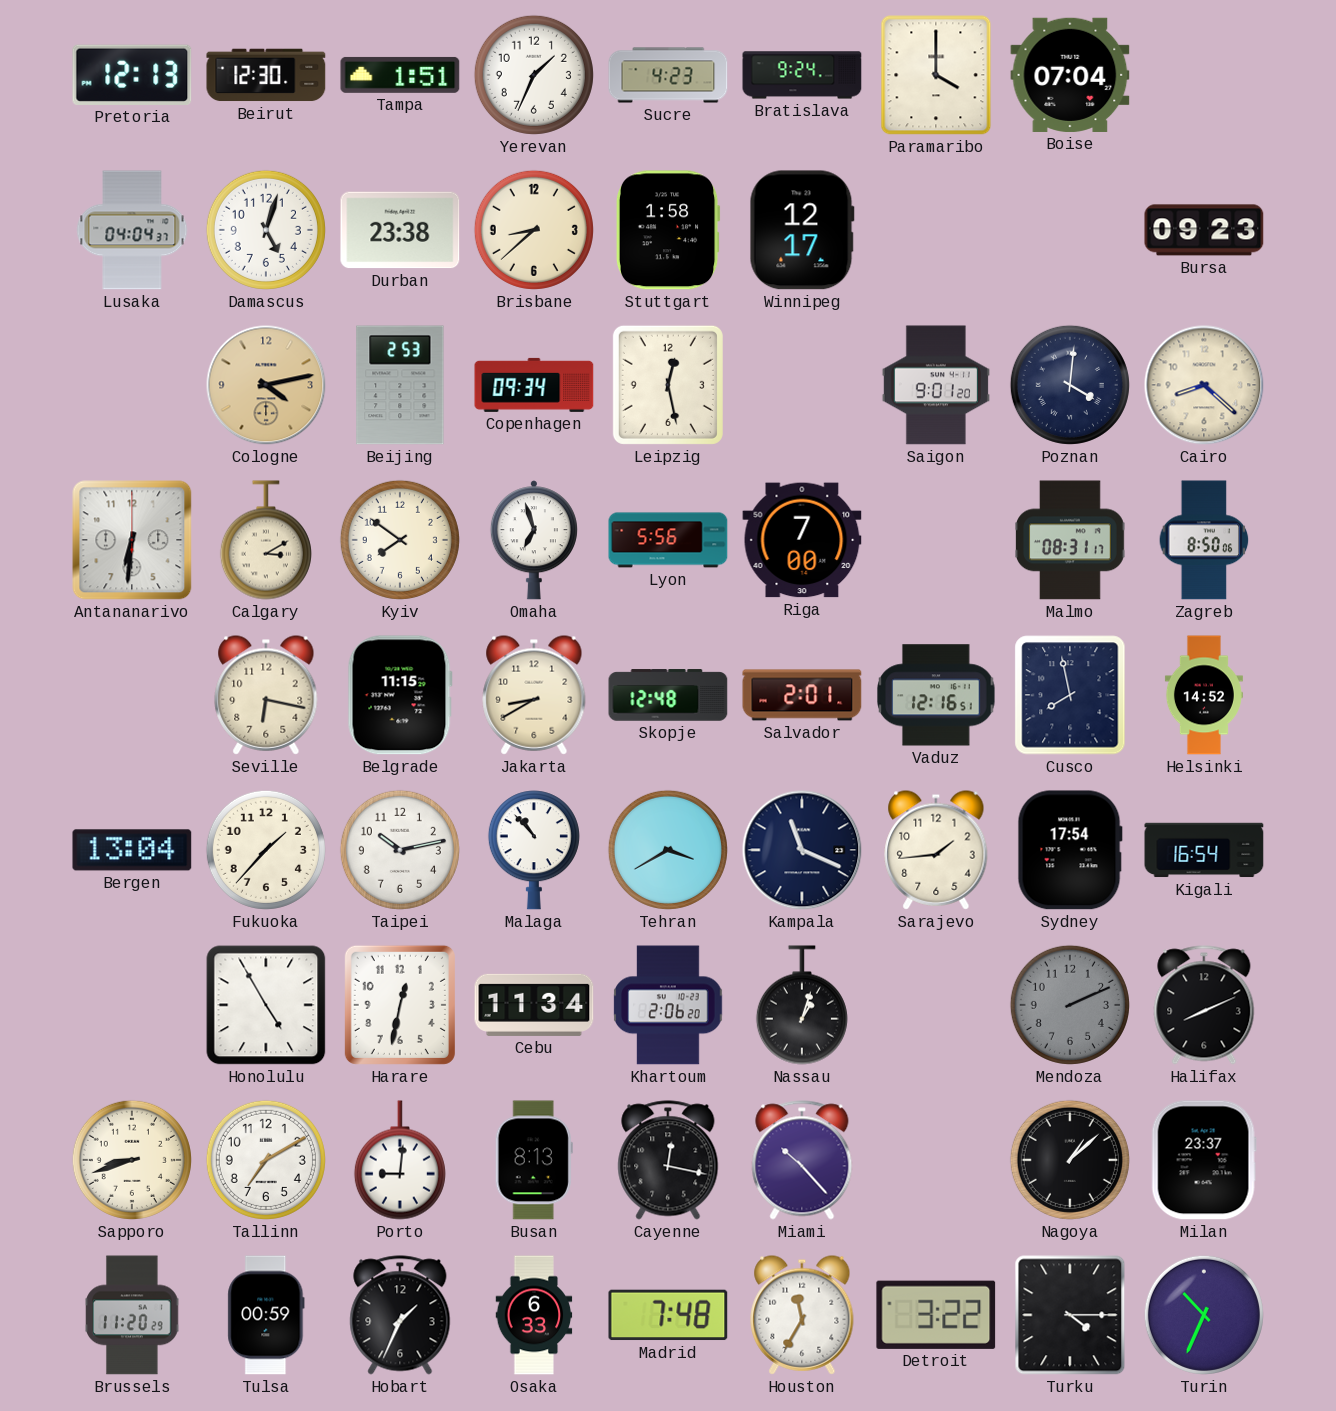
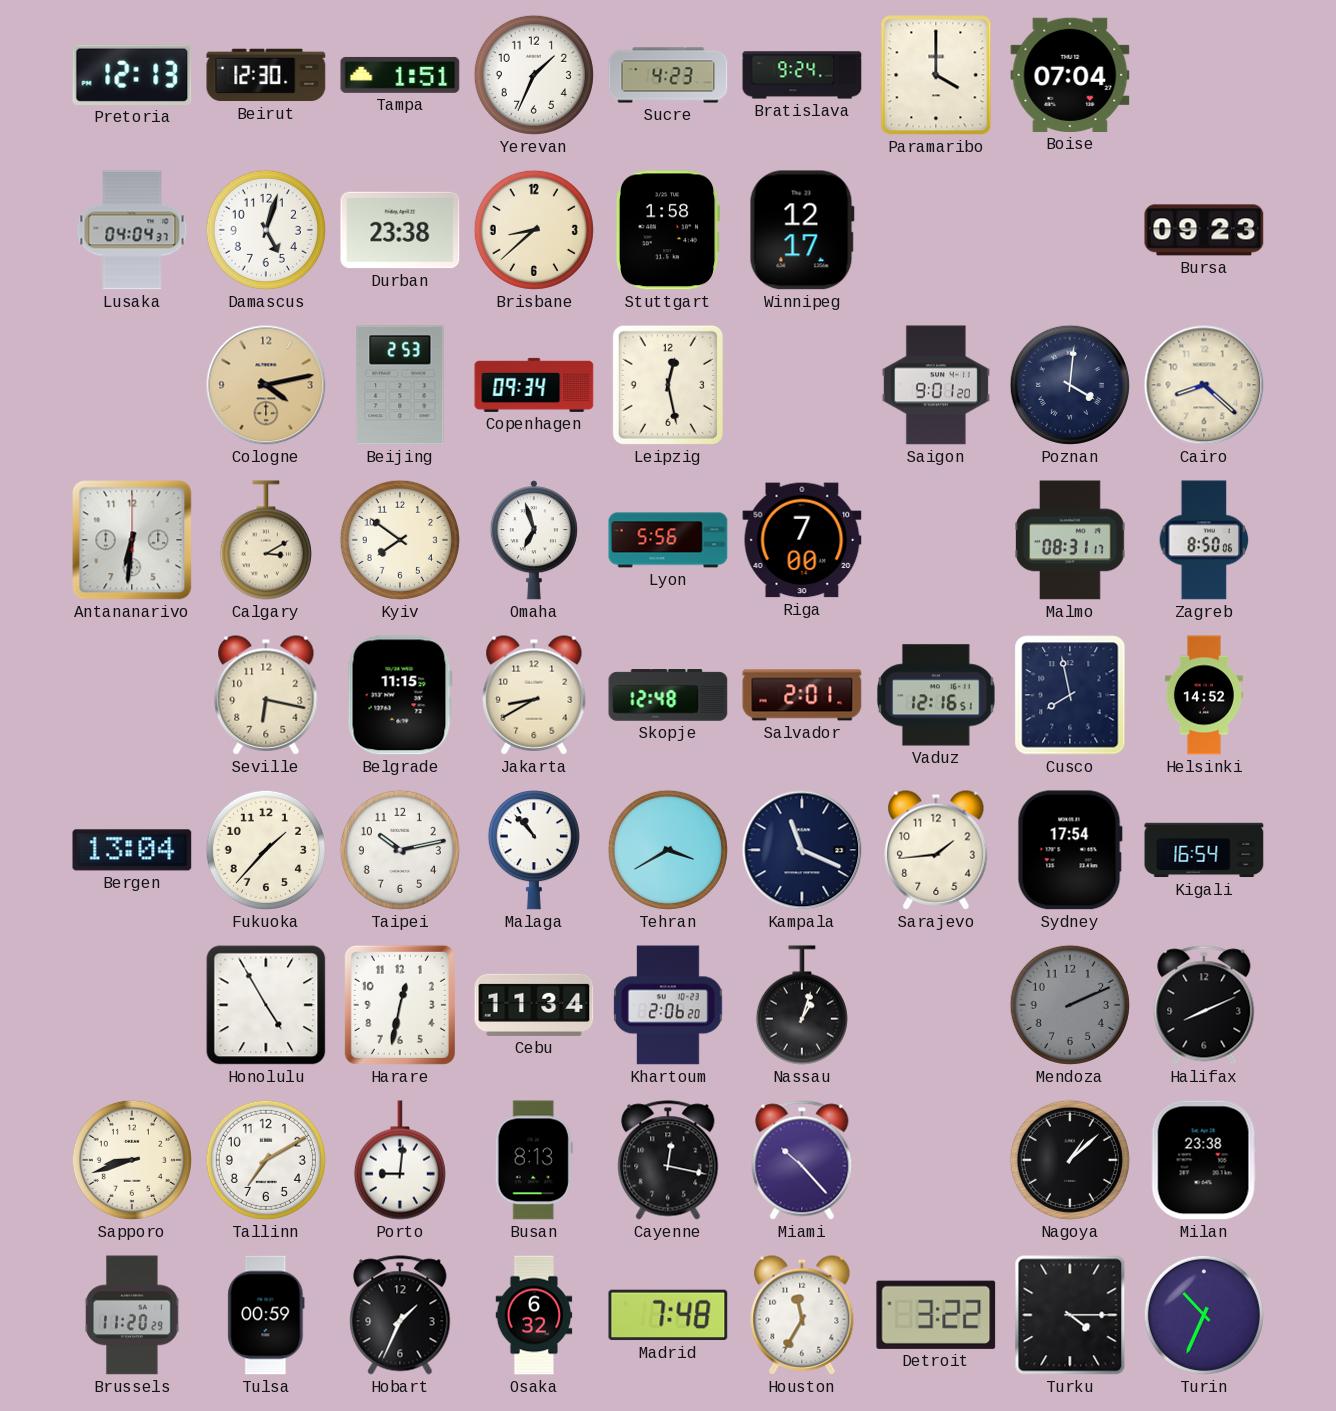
Milan: 23:37 -> 23:38 (1204, 1160)
Osaka: 6:33 -> 6:32 (534, 1315)
